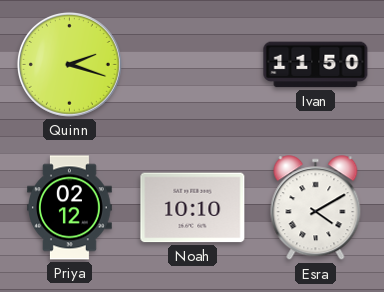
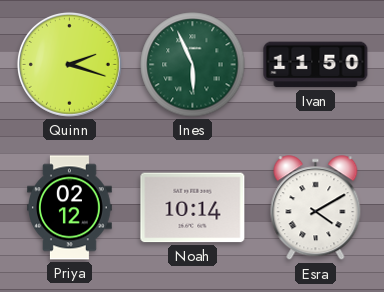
Ines: none -> 5:56 (193, 65)
Noah: 10:10 -> 10:14 (193, 208)
